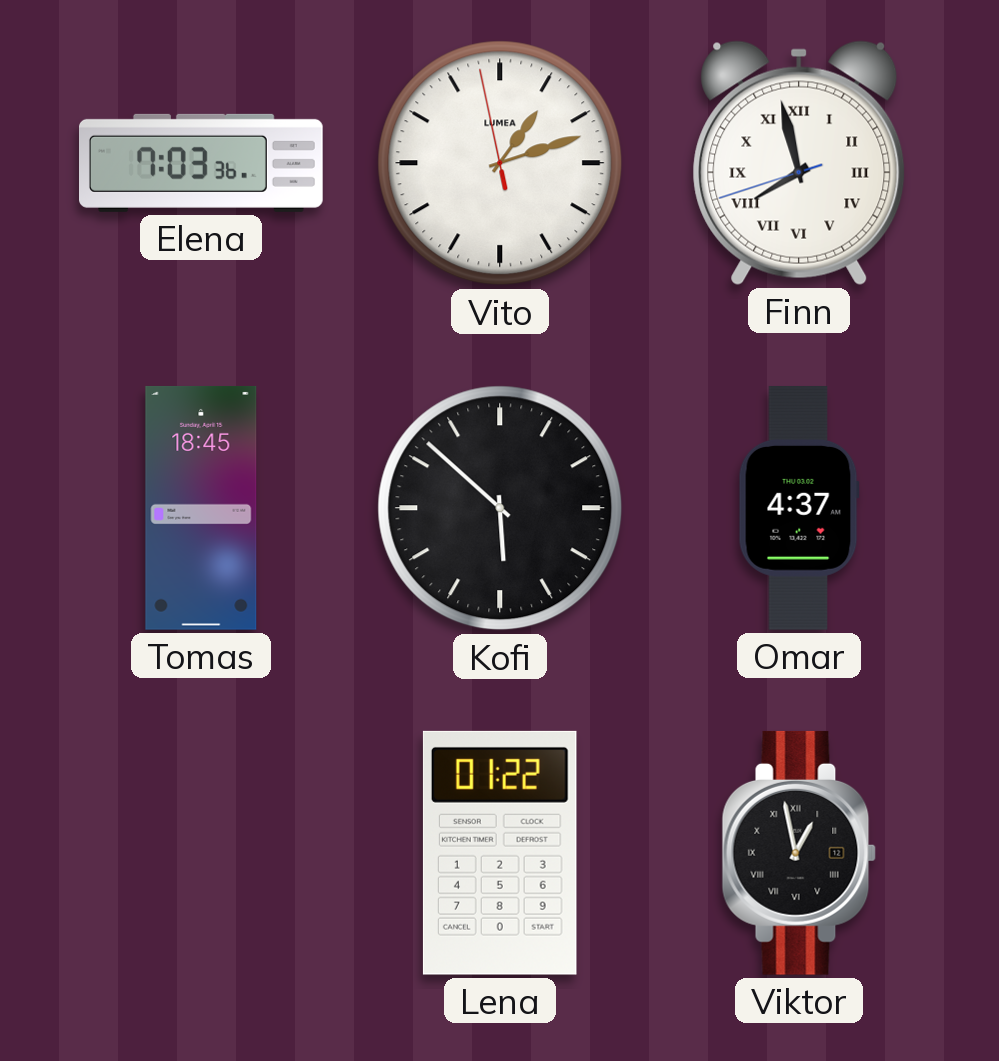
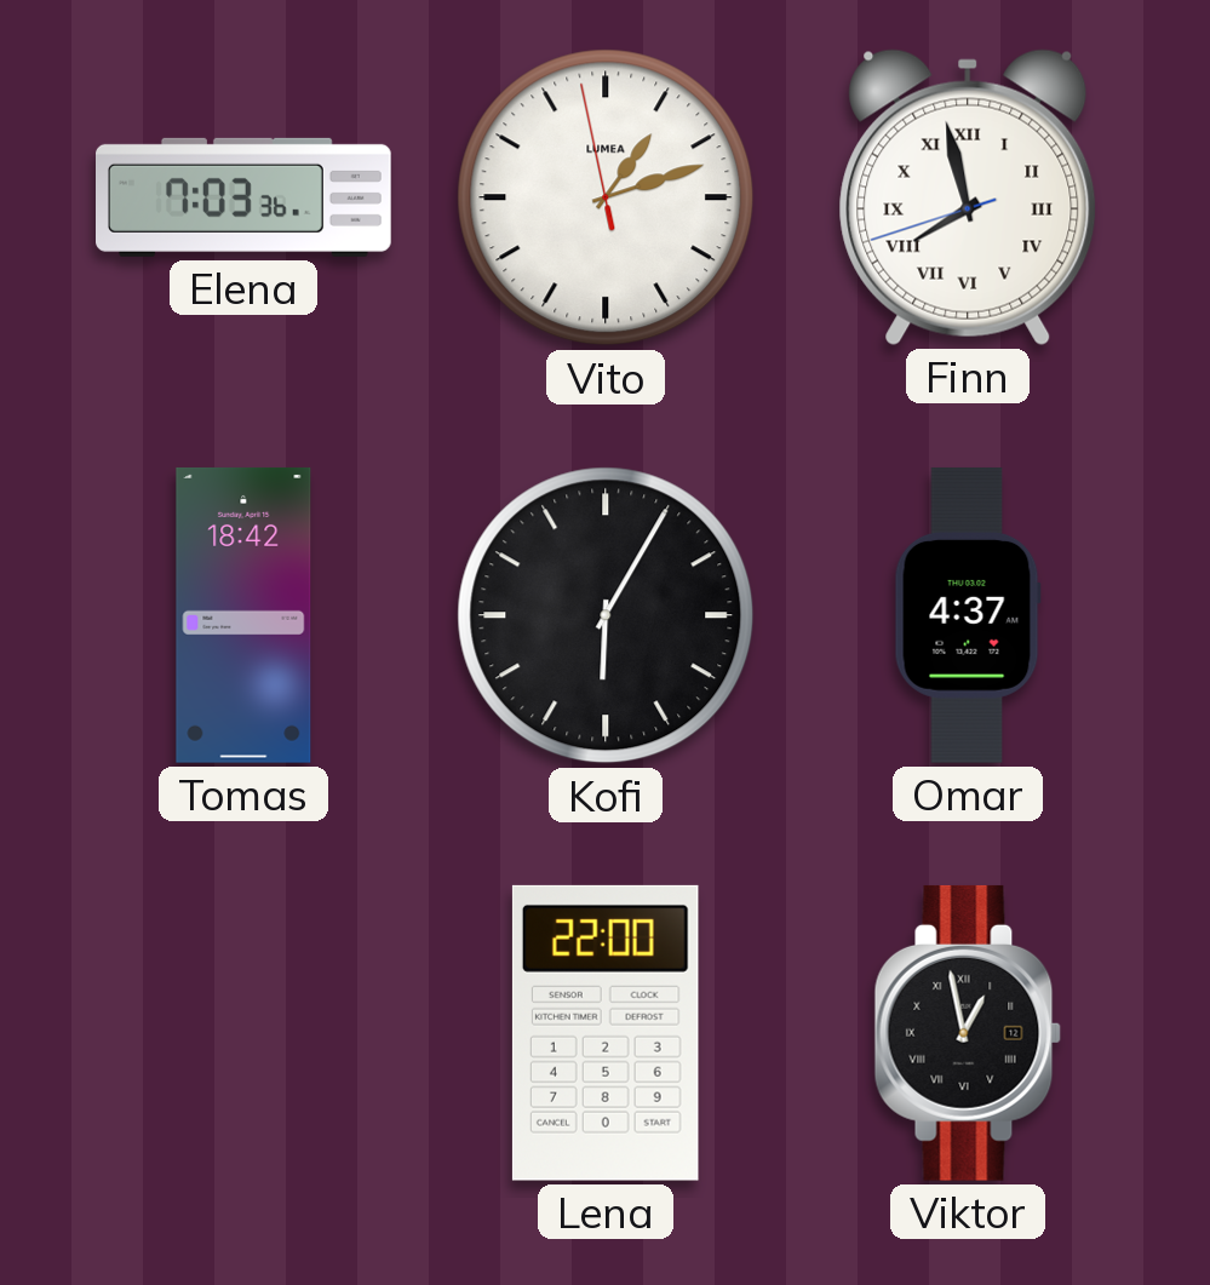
Tomas: 18:45 -> 18:42 (243, 615)
Kofi: 5:52 -> 6:05 (606, 615)
Lena: 01:22 -> 22:00 (606, 1033)
